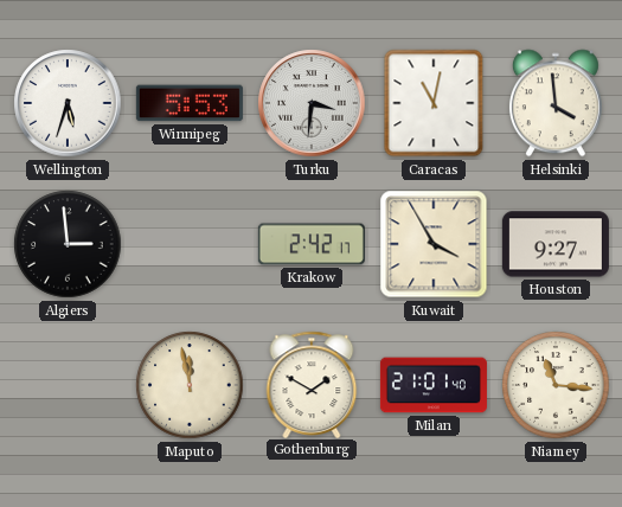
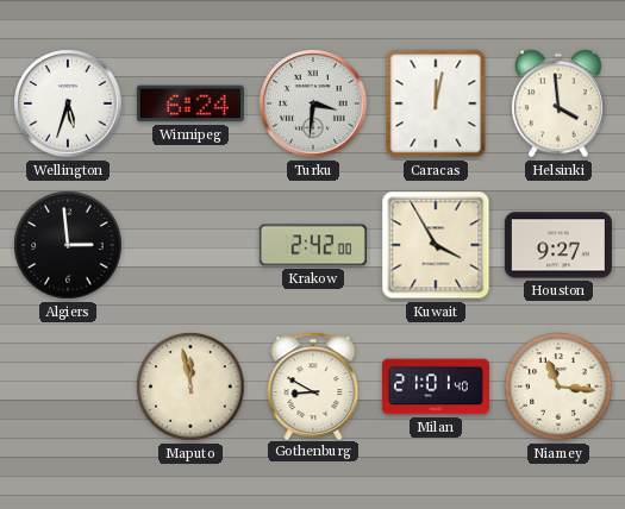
Winnipeg: 5:53 -> 6:24 (190, 103)
Caracas: 11:02 -> 12:02 (436, 103)
Krakow: 2:42:17 -> 2:42:00 (313, 245)
Gothenburg: 1:50 -> 8:50 (313, 385)
